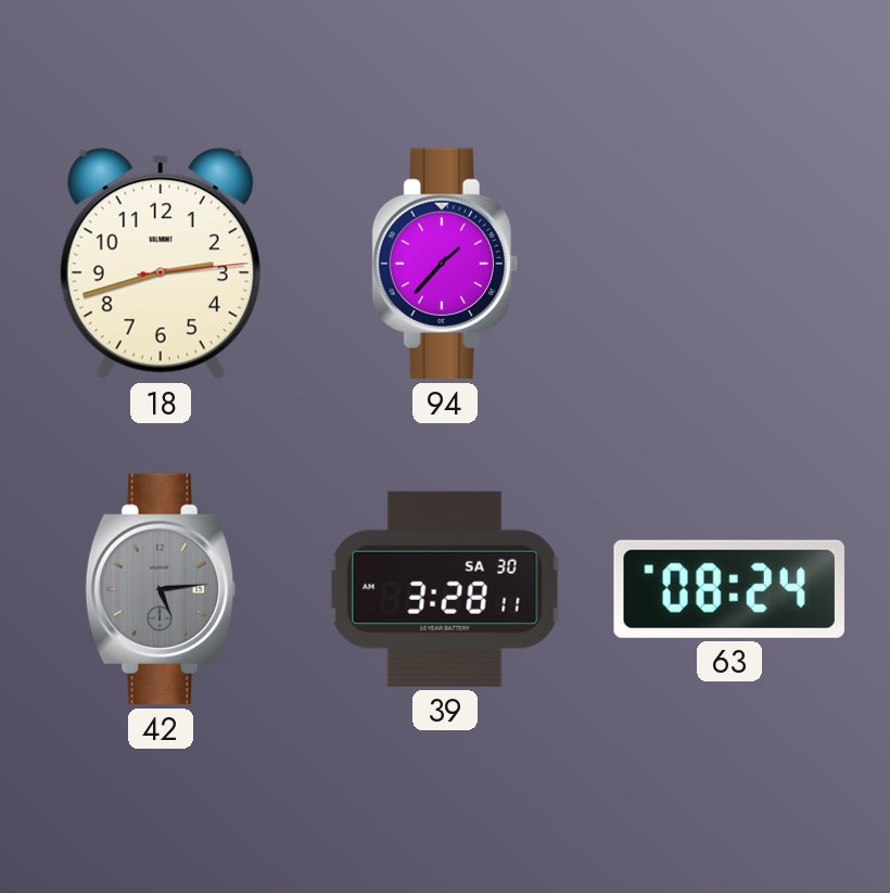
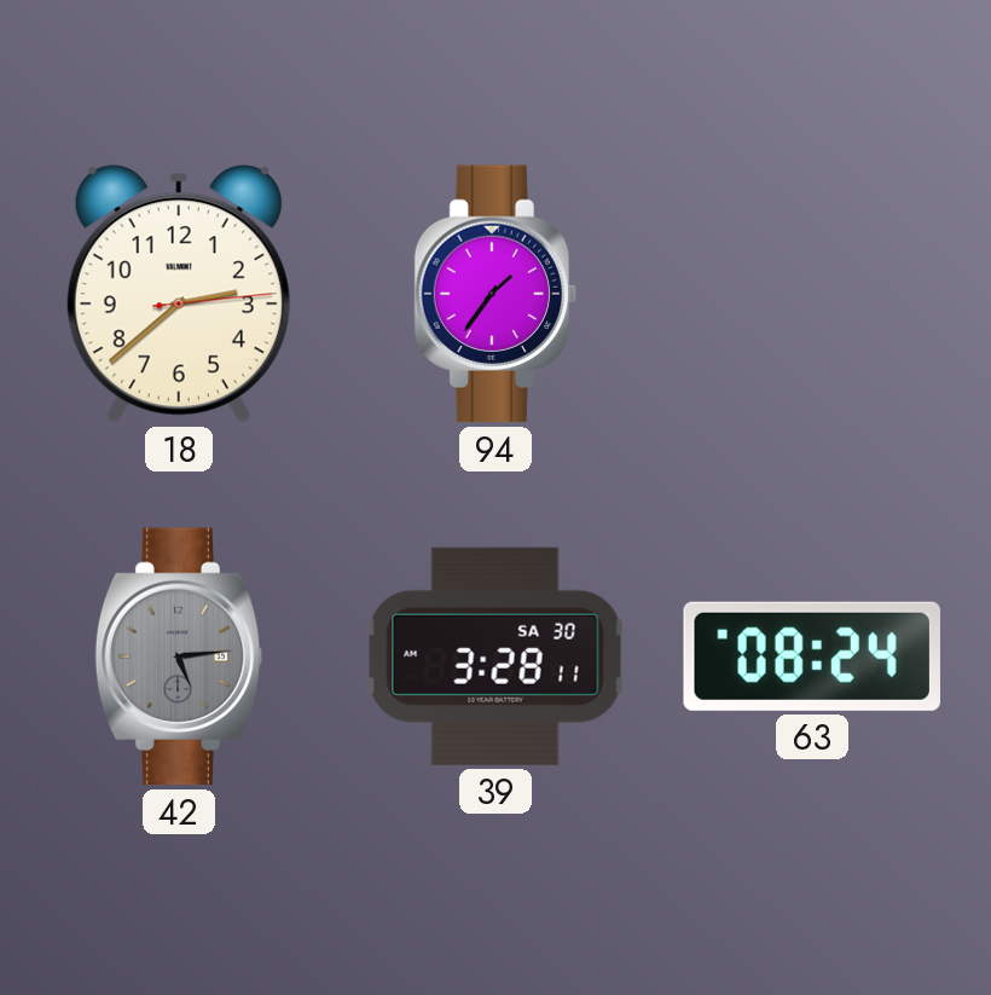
18: 2:42 -> 2:38 (179, 294)
94: 1:37 -> 1:36 (495, 294)
